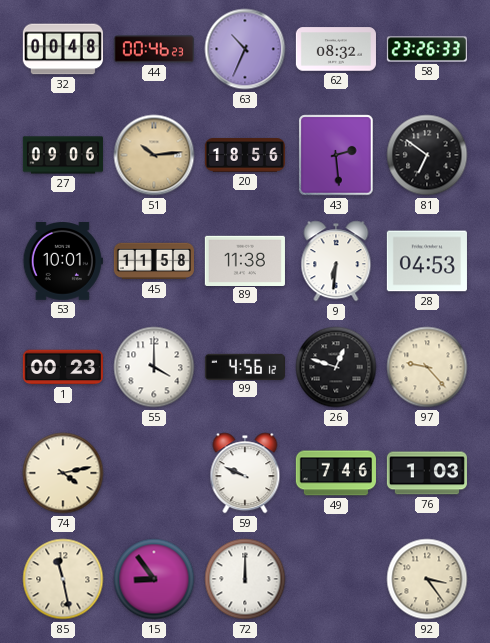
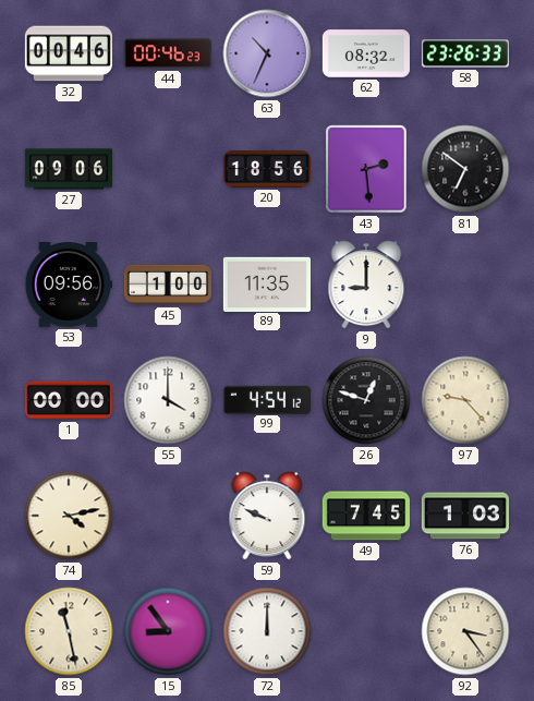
32: 00:48 -> 00:46 (69, 53)
51: 10:14 -> none (154, 155)
53: 10:01 -> 09:56 (69, 286)
45: 11:58 -> 1:00 (168, 285)
89: 11:38 -> 11:35 (267, 283)
9: 6:31 -> 9:00 (366, 285)
28: 04:53 -> none (427, 261)
1: 00:23 -> 00:00 (69, 400)
99: 4:56 -> 4:54 (267, 399)
49: 7:46 -> 7:45 (366, 516)
